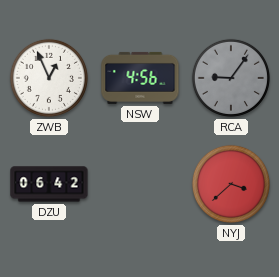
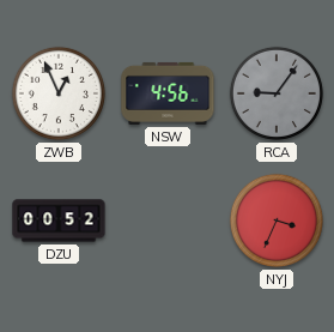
DZU: 06:42 -> 00:52 (59, 221)
NYJ: 3:38 -> 3:34 (277, 221)
